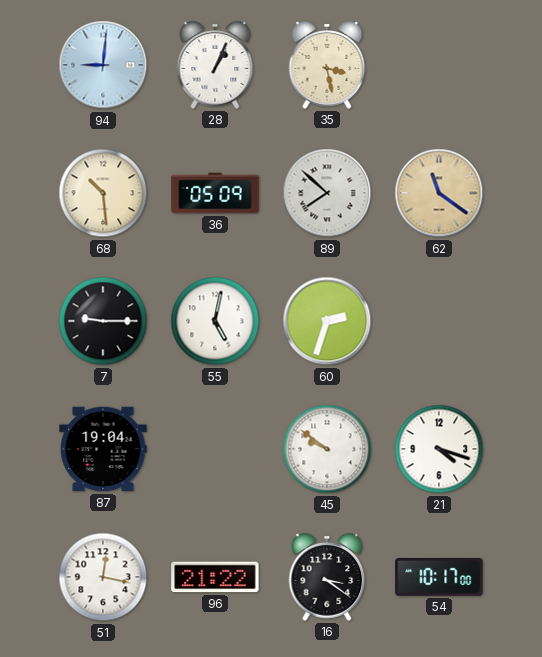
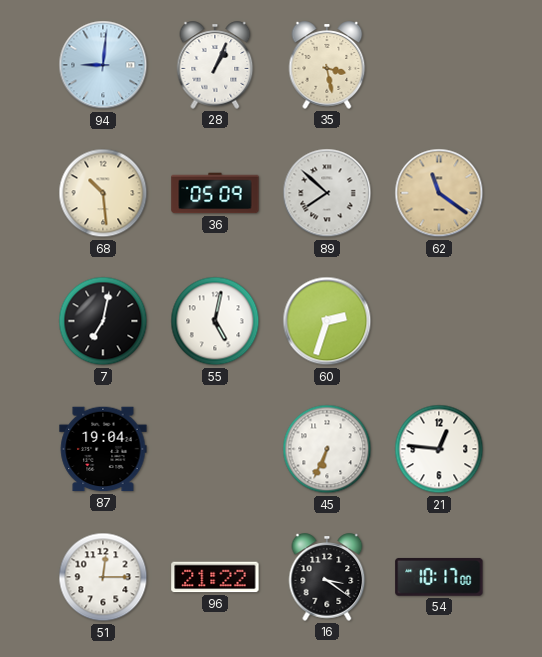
7: 9:15 -> 7:02 (103, 321)
45: 9:51 -> 6:34 (327, 449)
21: 4:18 -> 12:46 (439, 449)
51: 12:17 -> 12:15 (103, 577)
